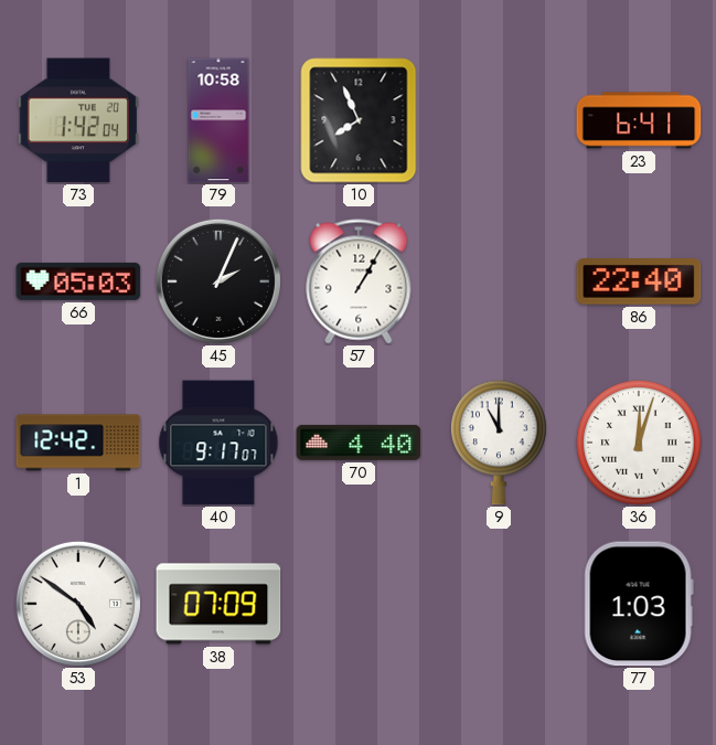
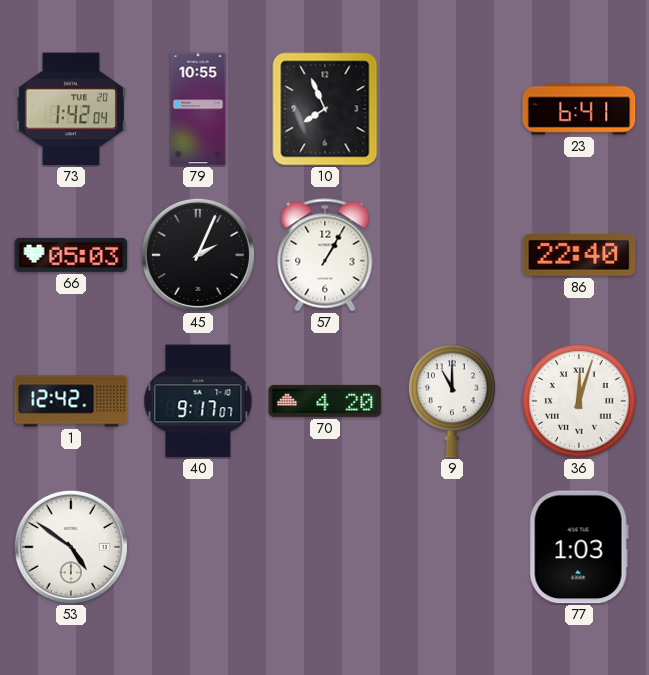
79: 10:58 -> 10:55 (198, 109)
70: 4:40 -> 4:20 (325, 401)
38: 07:09 -> none (218, 604)
